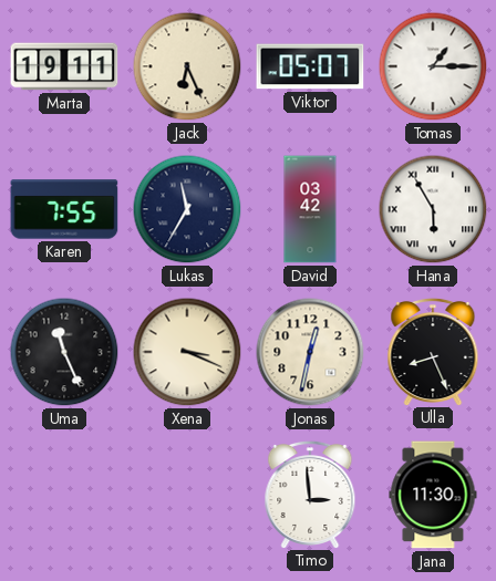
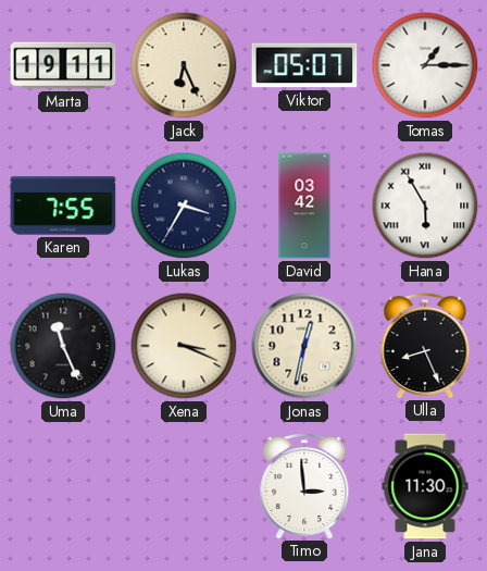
Lukas: 11:35 -> 3:35 (184, 206)
